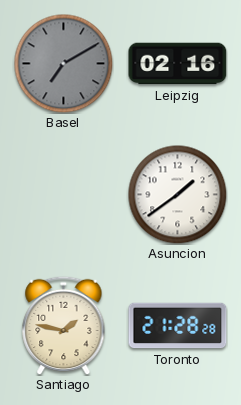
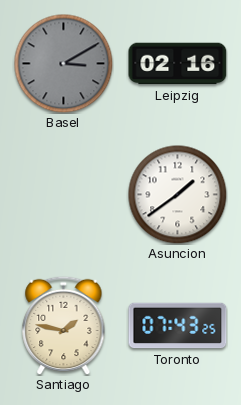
Basel: 7:10 -> 3:10 (64, 64)
Toronto: 21:28 -> 07:43 (178, 326)
